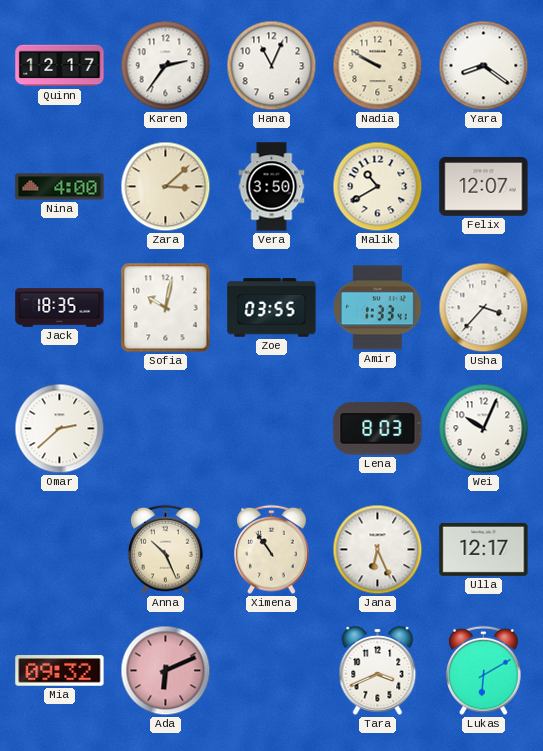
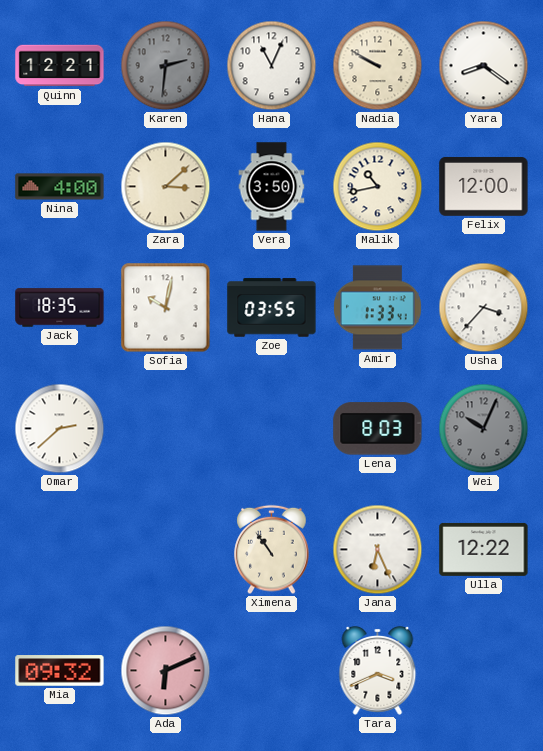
Quinn: 12:17 -> 12:21 (60, 66)
Karen: 2:36 -> 2:31 (166, 66)
Karen dial: white -> grey (166, 66)
Malik: 10:40 -> 10:43 (378, 187)
Felix: 12:07 -> 12:00 (484, 186)
Wei dial: white -> grey (484, 429)
Anna: 10:26 -> none (166, 550)
Ulla: 12:17 -> 12:22 (484, 549)
Lukas: 6:10 -> none (484, 671)
